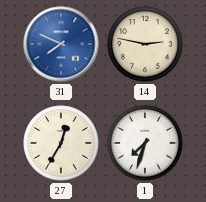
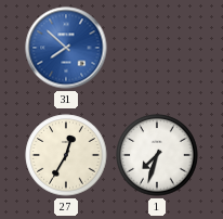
31: 7:49 -> 7:52 (66, 48)
14: 2:47 -> none (145, 44)
